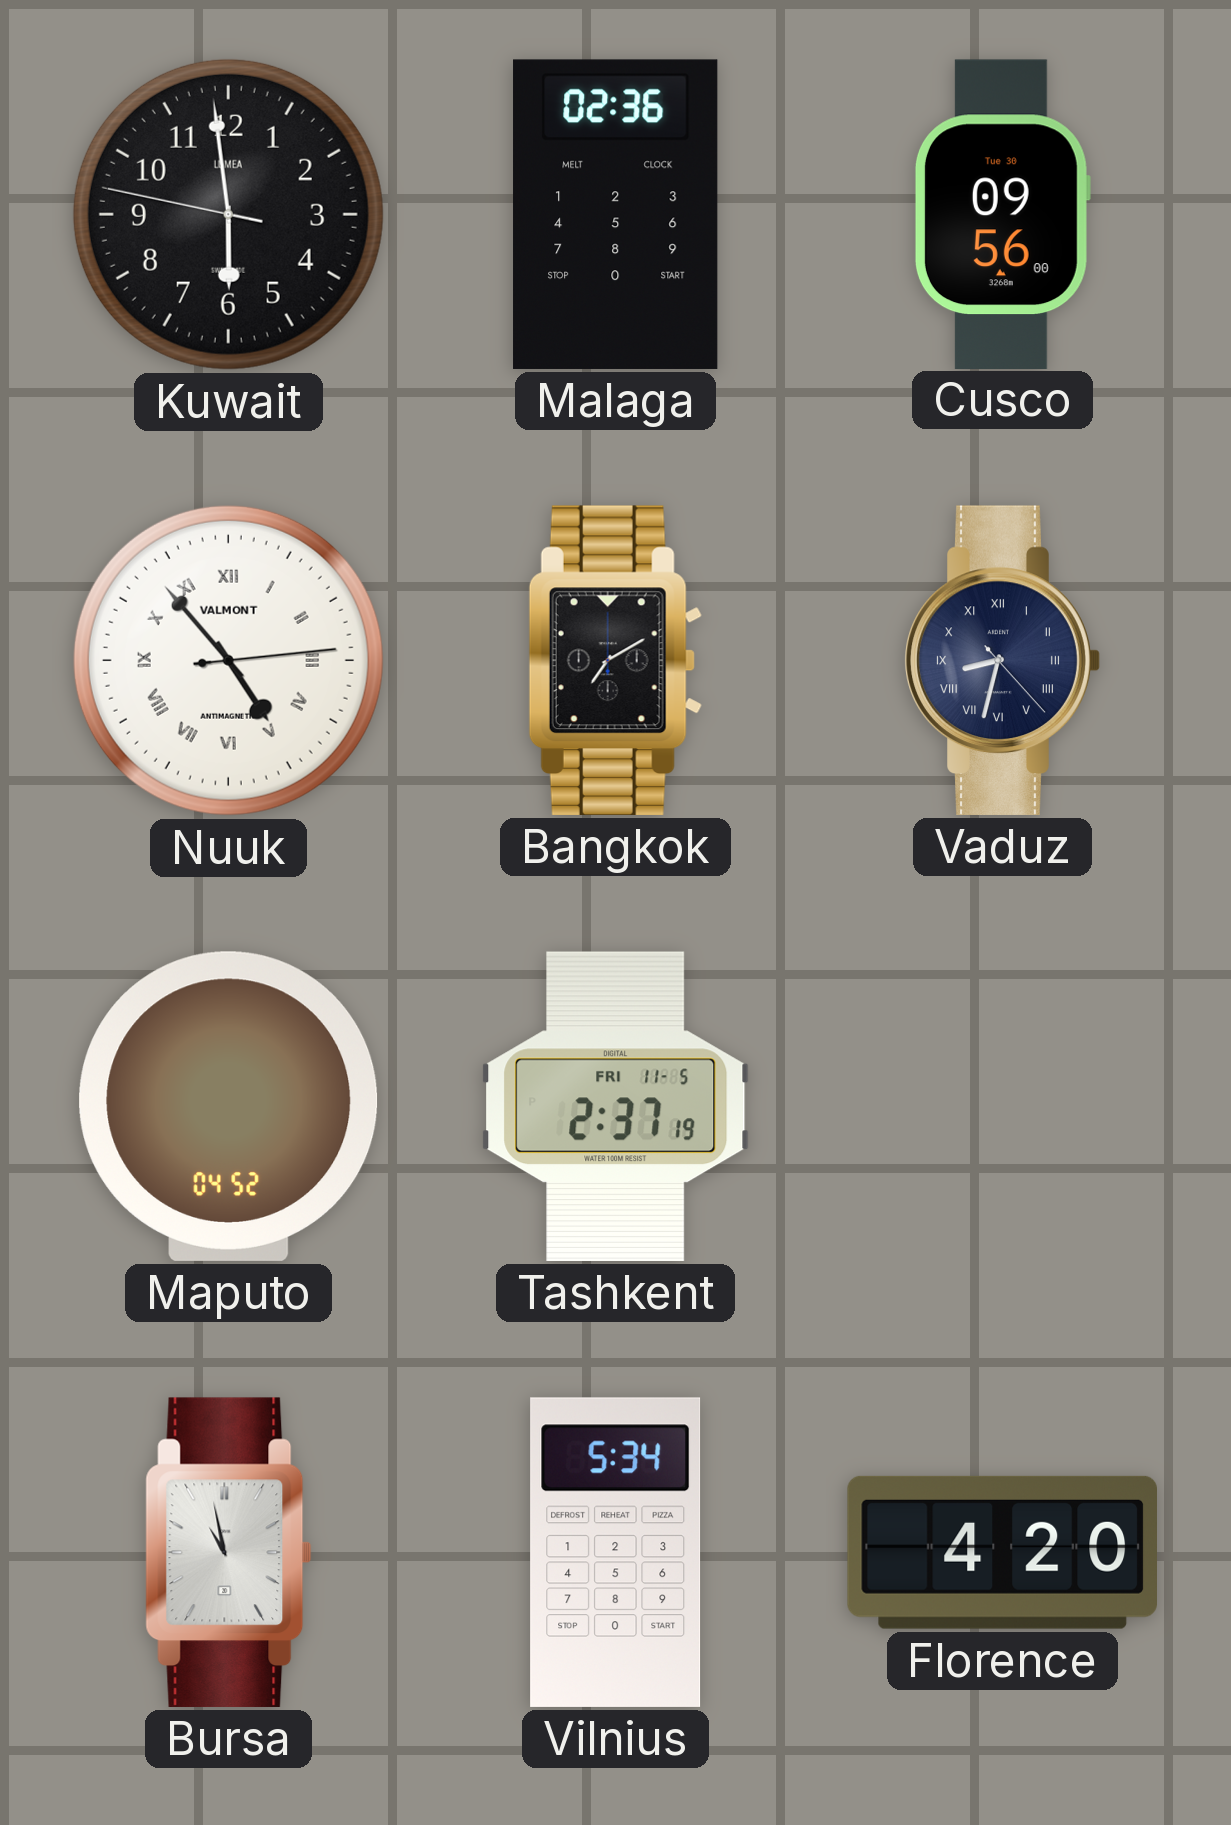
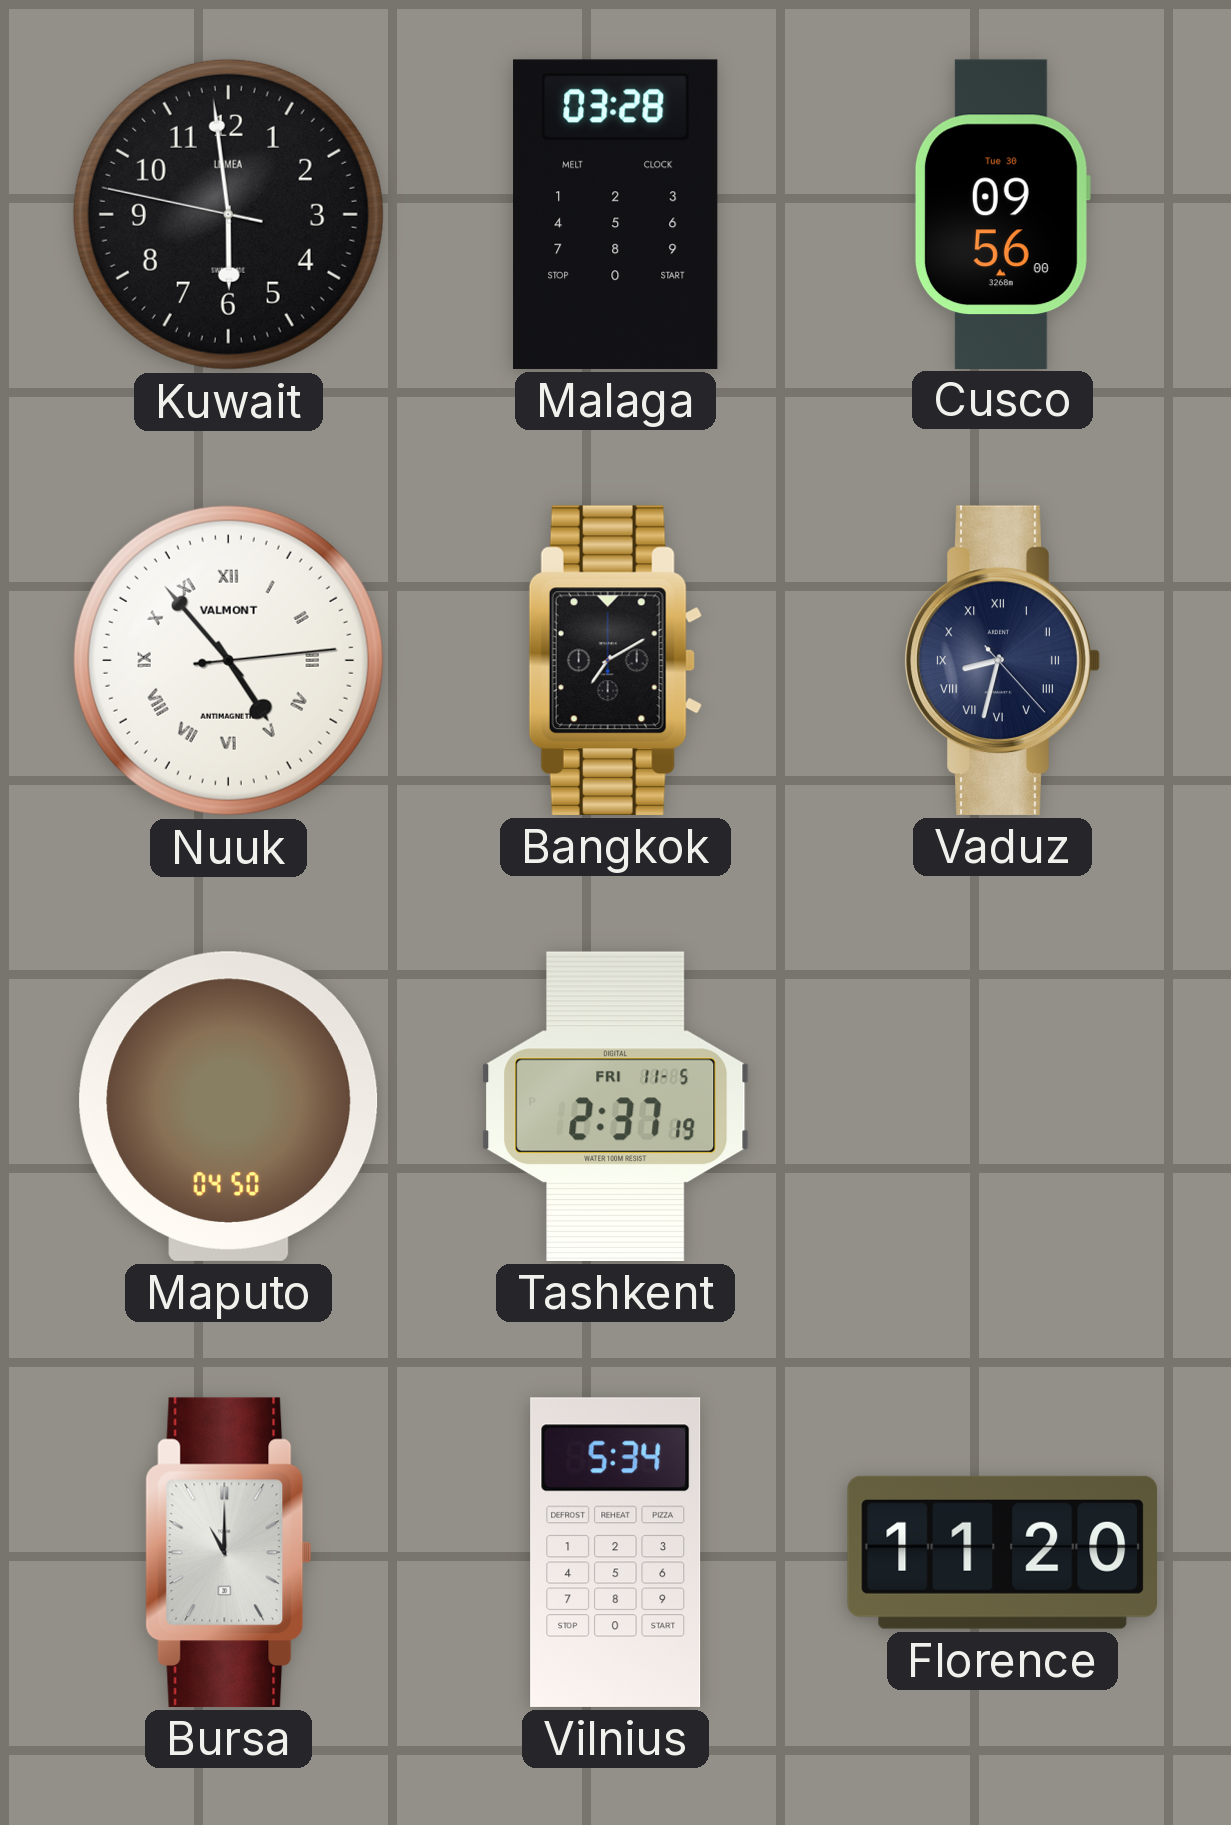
Malaga: 02:36 -> 03:28 (616, 214)
Maputo: 04:52 -> 04:50 (229, 1106)
Bursa: 10:58 -> 11:00 (229, 1552)
Florence: 4:20 -> 11:20 (1002, 1552)
